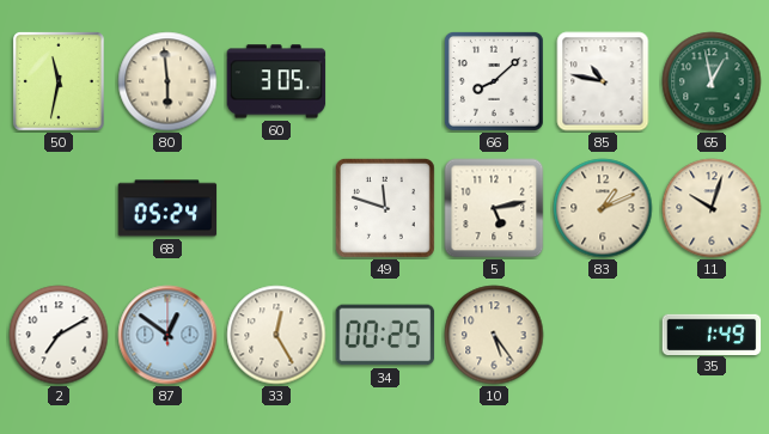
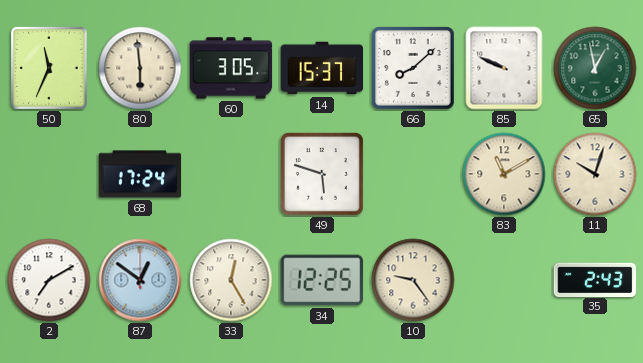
50: 11:32 -> 11:34 (49, 68)
14: none -> 15:37 (322, 68)
85: 10:47 -> 9:49 (504, 68)
68: 05:24 -> 17:24 (140, 174)
49: 11:48 -> 5:48 (323, 175)
5: 5:13 -> none (494, 208)
83: 1:11 -> 11:10 (504, 174)
34: 00:25 -> 12:25 (322, 280)
10: 5:24 -> 9:24 (413, 280)
35: 1:49 -> 2:43 (595, 279)
